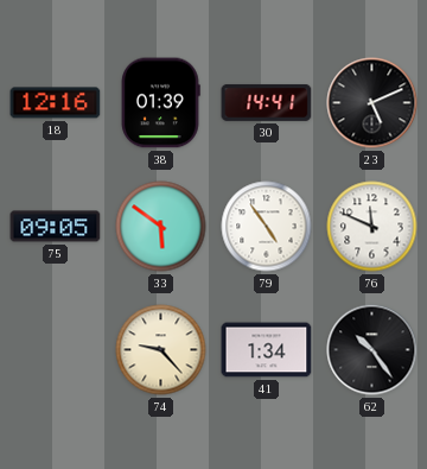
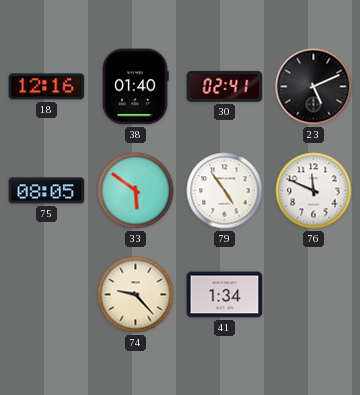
38: 01:39 -> 01:40 (135, 87)
30: 14:41 -> 02:41 (225, 86)
75: 09:05 -> 08:05 (47, 191)
62: 10:24 -> none (372, 350)
